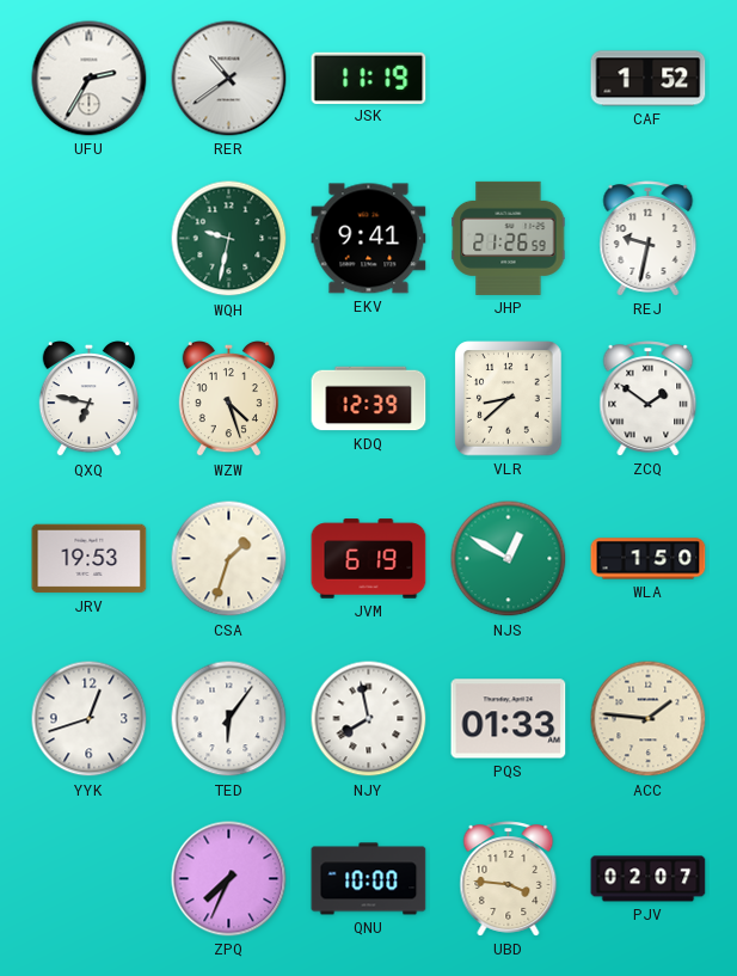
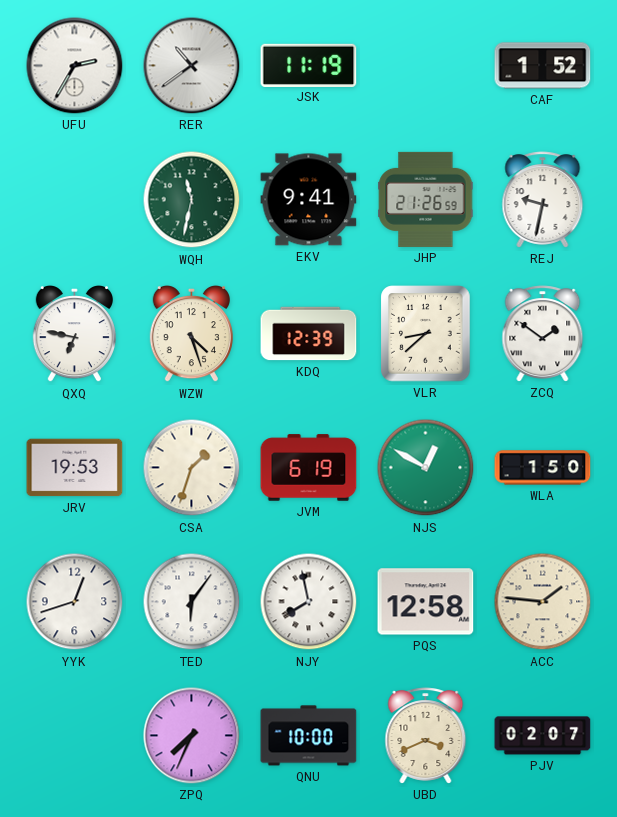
WQH: 9:32 -> 11:32 (192, 200)
PQS: 01:33 -> 12:58 (426, 602)
UBD: 3:46 -> 3:41 (426, 736)
